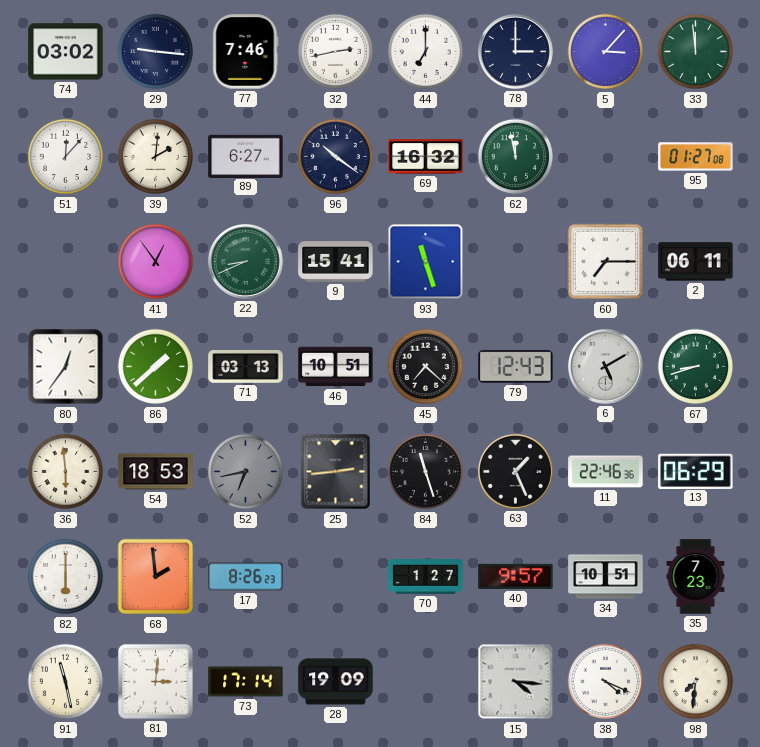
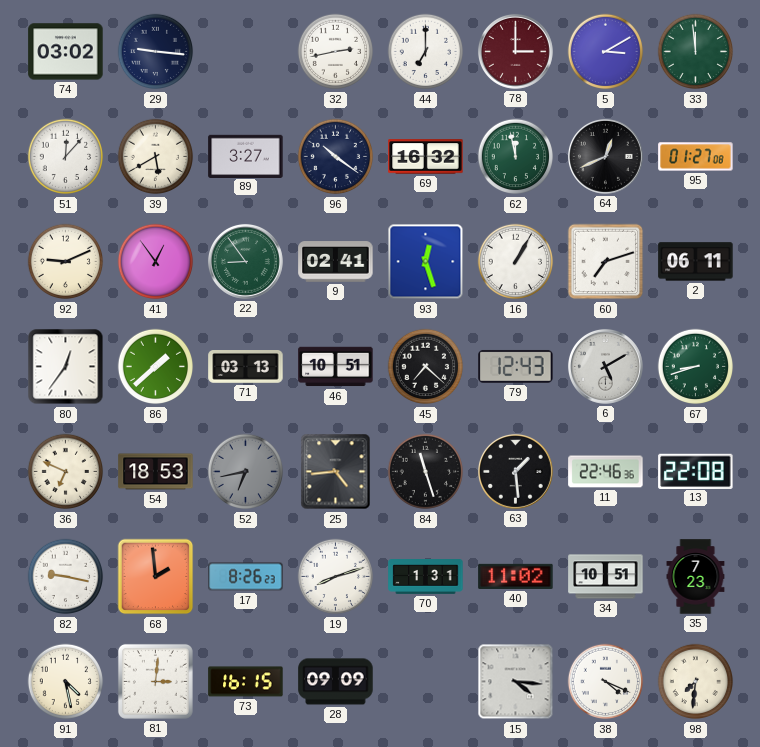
77: 7:46 -> none (246, 52)
78 dial: navy -> burgundy (515, 51)
5: 3:07 -> 3:10 (606, 52)
39: 2:01 -> 5:40 (156, 157)
89: 6:27 -> 3:27 (246, 156)
64: none -> 12:41 (605, 156)
92: none -> 9:11 (66, 262)
22: 8:41 -> 8:54 (245, 261)
9: 15:41 -> 02:41 (336, 262)
93: 11:27 -> 12:27 (426, 262)
16: none -> 1:05 (516, 262)
60: 7:15 -> 7:12 (606, 262)
36: 5:59 -> 6:49 (66, 472)
25: 2:44 -> 4:44 (336, 472)
63: 1:26 -> 1:29 (515, 471)
13: 06:29 -> 22:08 (696, 471)
82: 6:00 -> 9:17 (66, 577)
19: none -> 8:12 (336, 577)
70: 1:27 -> 1:31 (426, 577)
40: 9:57 -> 11:02 (516, 576)
91: 11:28 -> 4:28 (66, 682)
73: 17:14 -> 16:15 (246, 682)
28: 19:09 -> 09:09 (336, 682)
